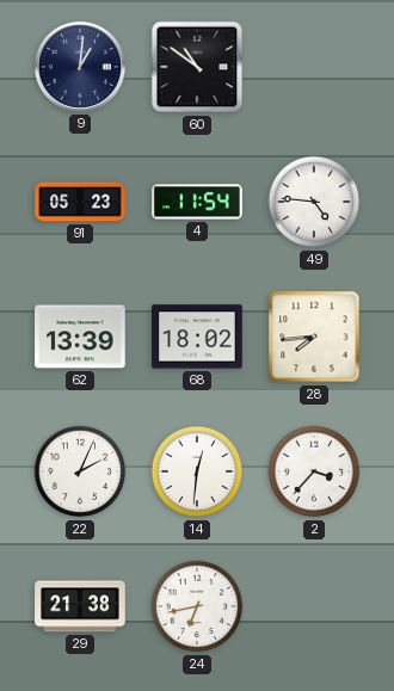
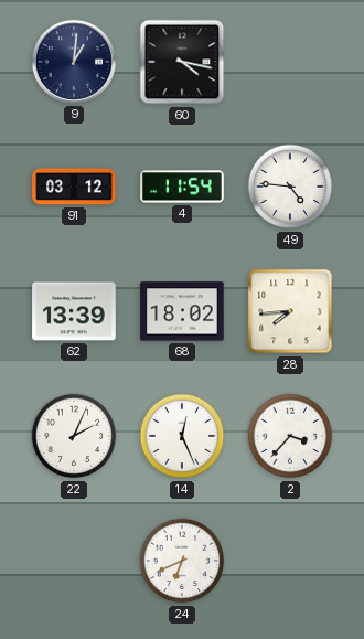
60: 10:51 -> 4:17 (182, 62)
91: 05:23 -> 03:12 (74, 187)
14: 12:31 -> 12:26 (182, 436)
29: 21:38 -> none (80, 606)
24: 6:43 -> 6:41 (182, 561)
